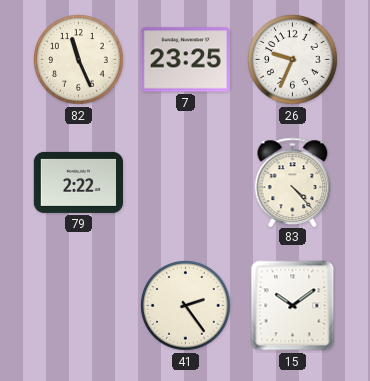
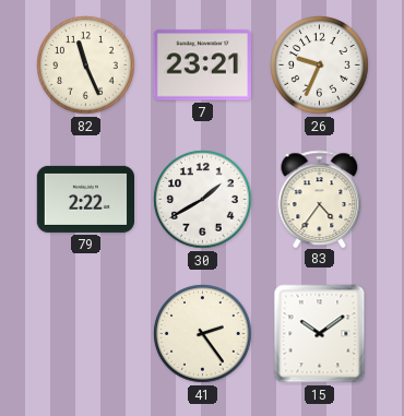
7: 23:25 -> 23:21 (202, 66)
30: none -> 1:40 (203, 200)
83: 4:23 -> 4:36 (320, 199)
